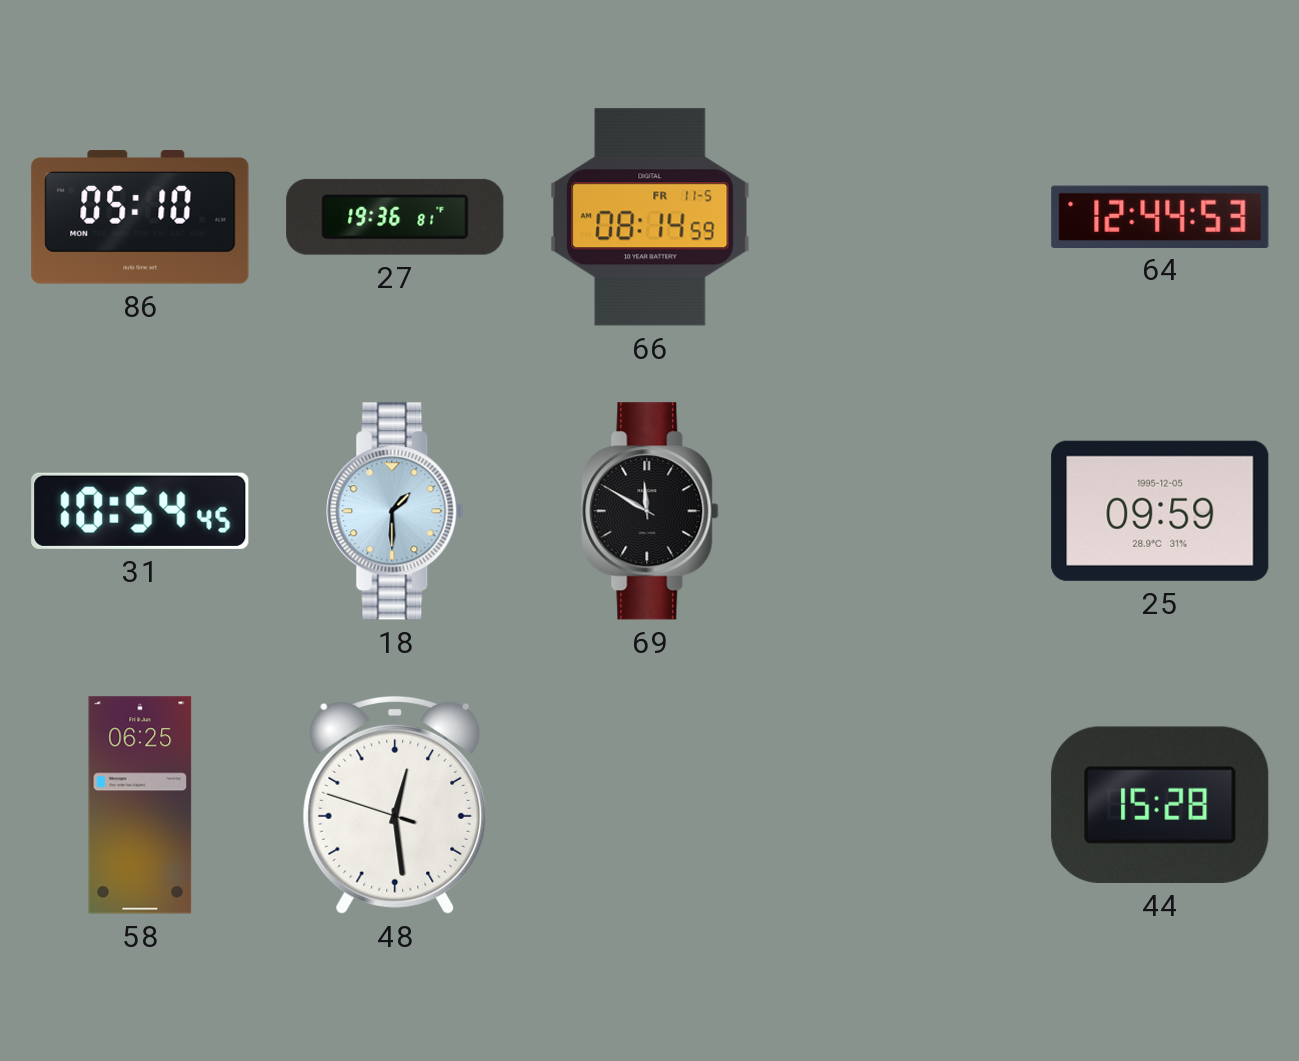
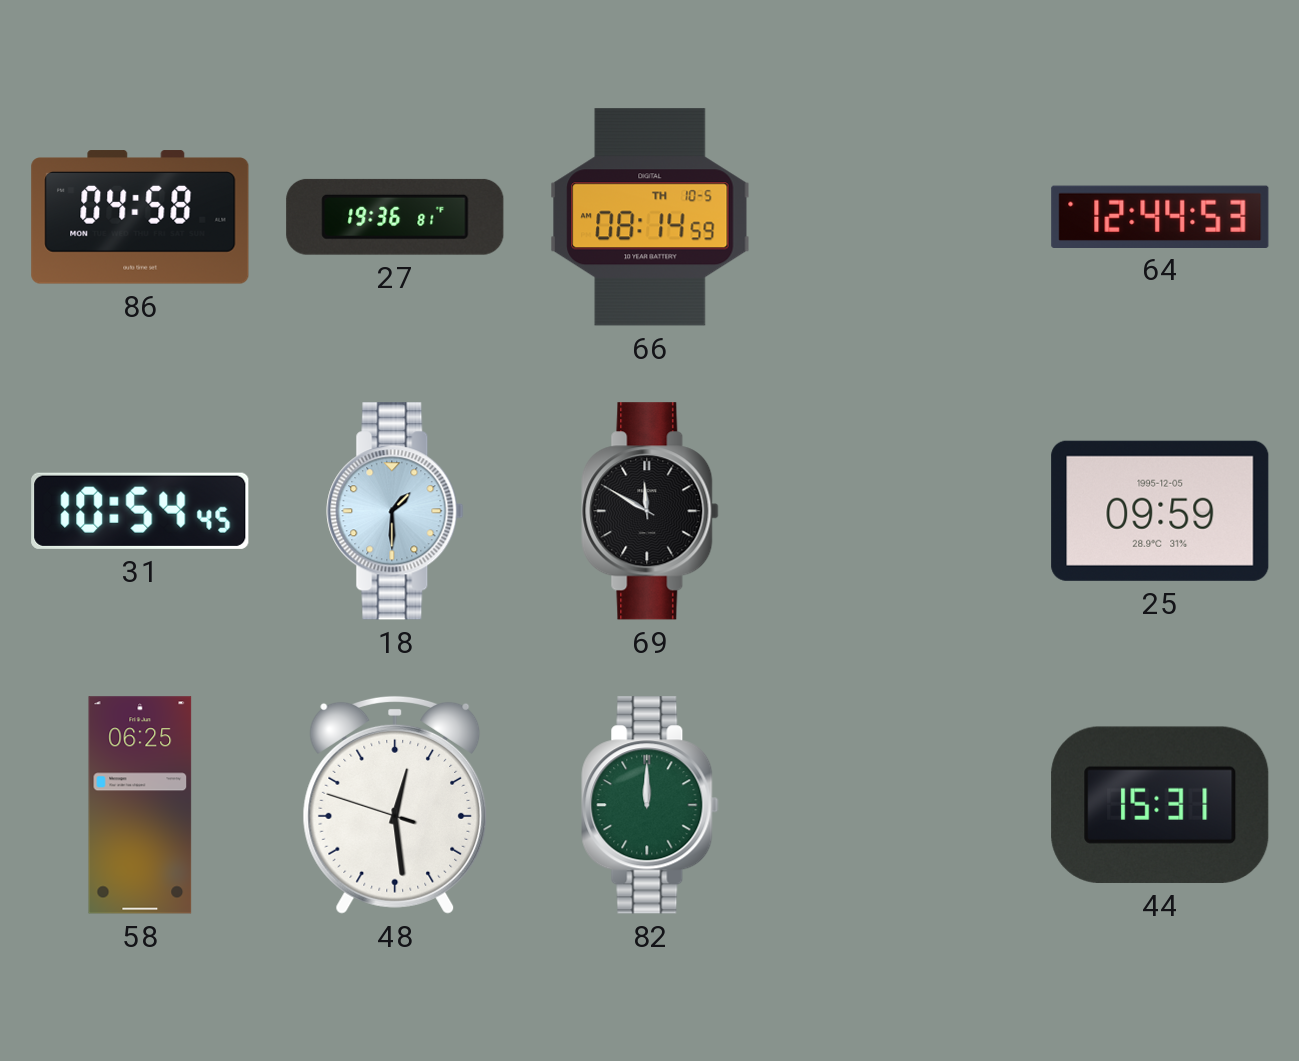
86: 05:10 -> 04:58 (140, 217)
66 date: FR 11-5 -> TH 10-5 (650, 217)
82: none -> 12:00 (650, 805)
44: 15:28 -> 15:31 (1160, 805)
